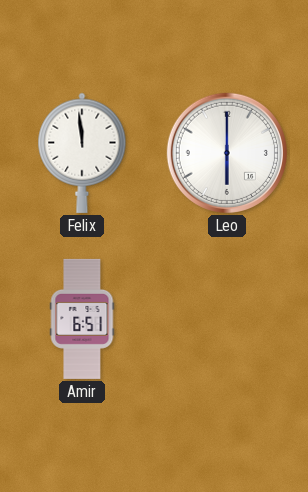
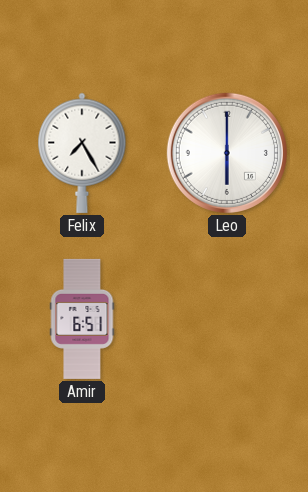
Felix: 11:59 -> 7:25 (82, 153)
